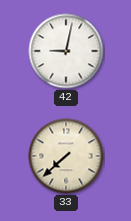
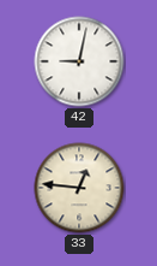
33: 7:38 -> 12:46 (79, 188)
